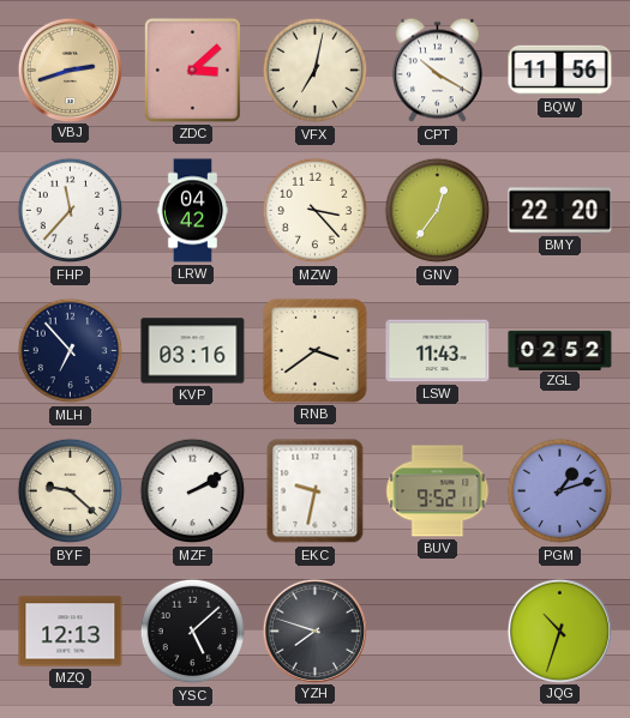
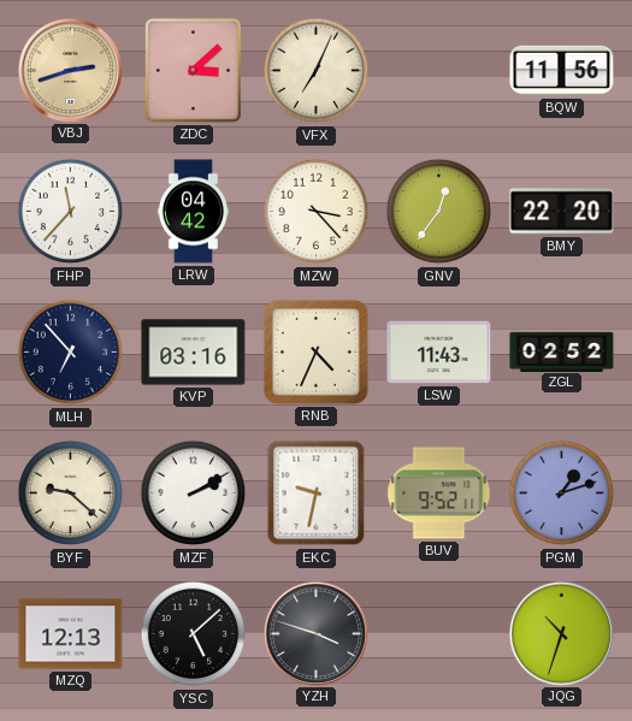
VFX: 7:02 -> 7:04 (317, 71)
CPT: 10:20 -> none (438, 71)
RNB: 3:39 -> 4:34 (315, 351)
YZH: 7:48 -> 3:48 (315, 633)
